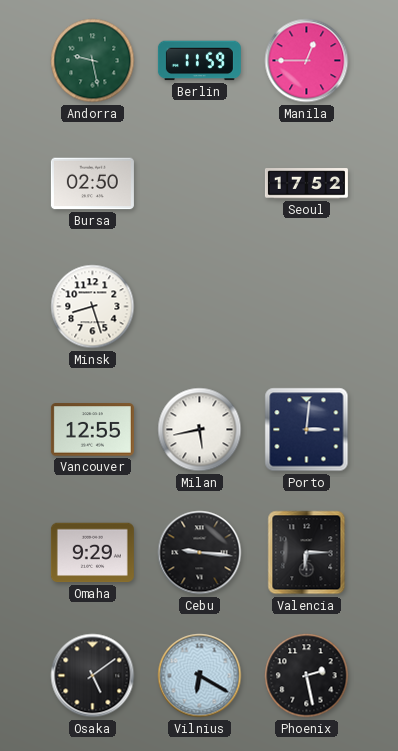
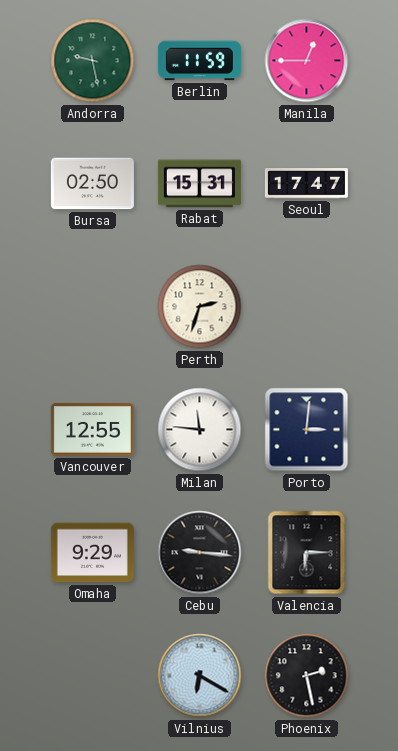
Rabat: none -> 15:31 (199, 184)
Seoul: 17:52 -> 17:47 (306, 184)
Minsk: 8:27 -> none (93, 307)
Perth: none -> 2:33 (200, 307)
Milan: 5:43 -> 11:46 (200, 430)
Osaka: 5:09 -> none (93, 676)
